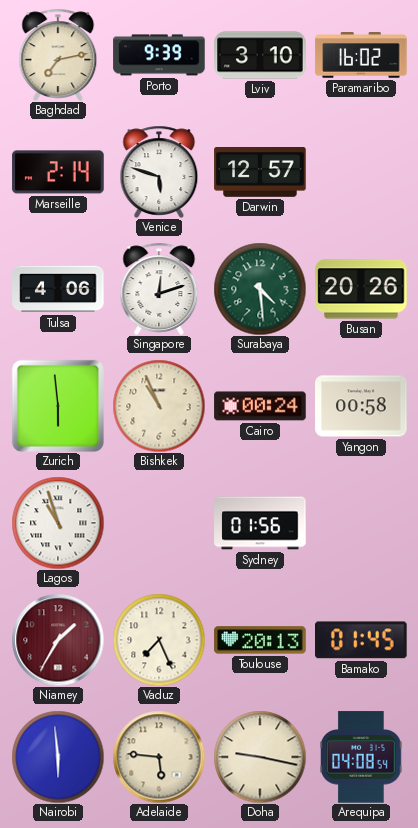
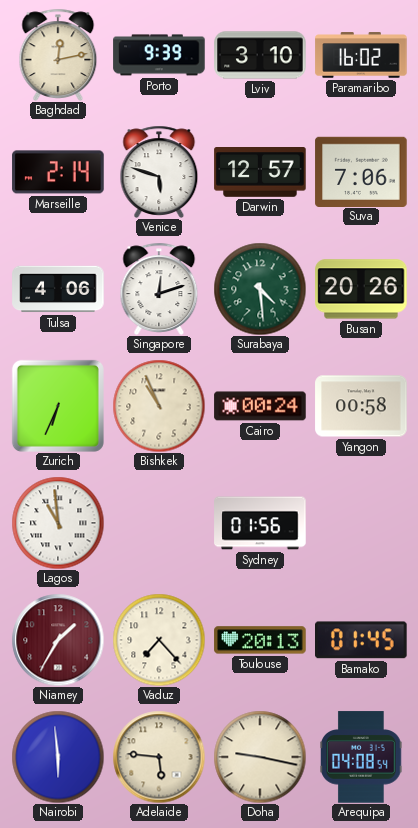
Baghdad: 7:13 -> 12:13 (58, 54)
Suva: none -> 7:06 (361, 171)
Zurich: 5:59 -> 6:34 (58, 406)
Lagos: 10:57 -> 10:59 (58, 523)
Vaduz: 7:26 -> 7:23 (159, 640)
